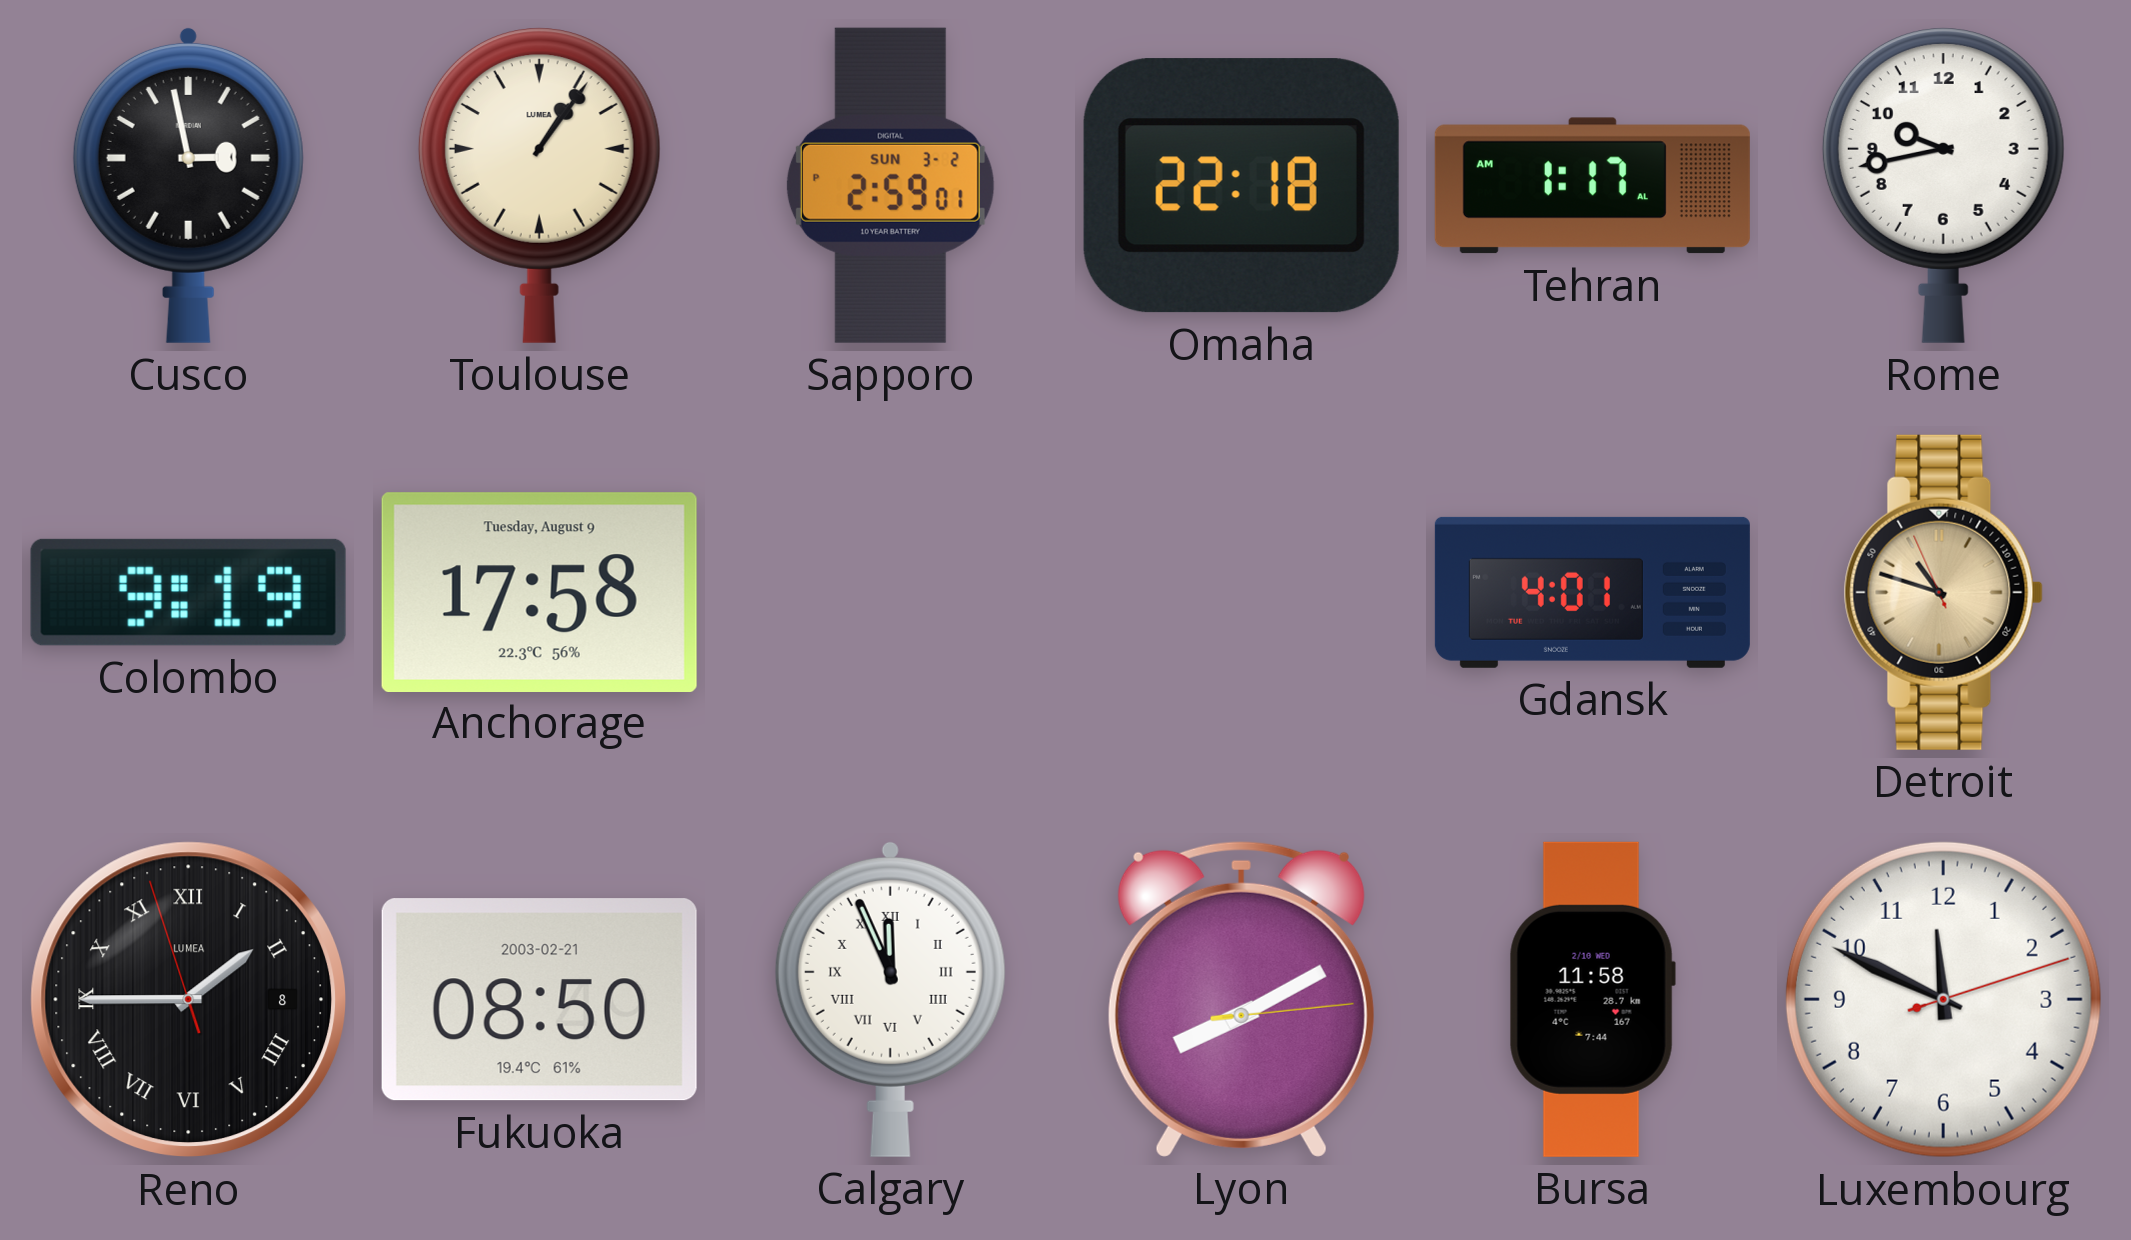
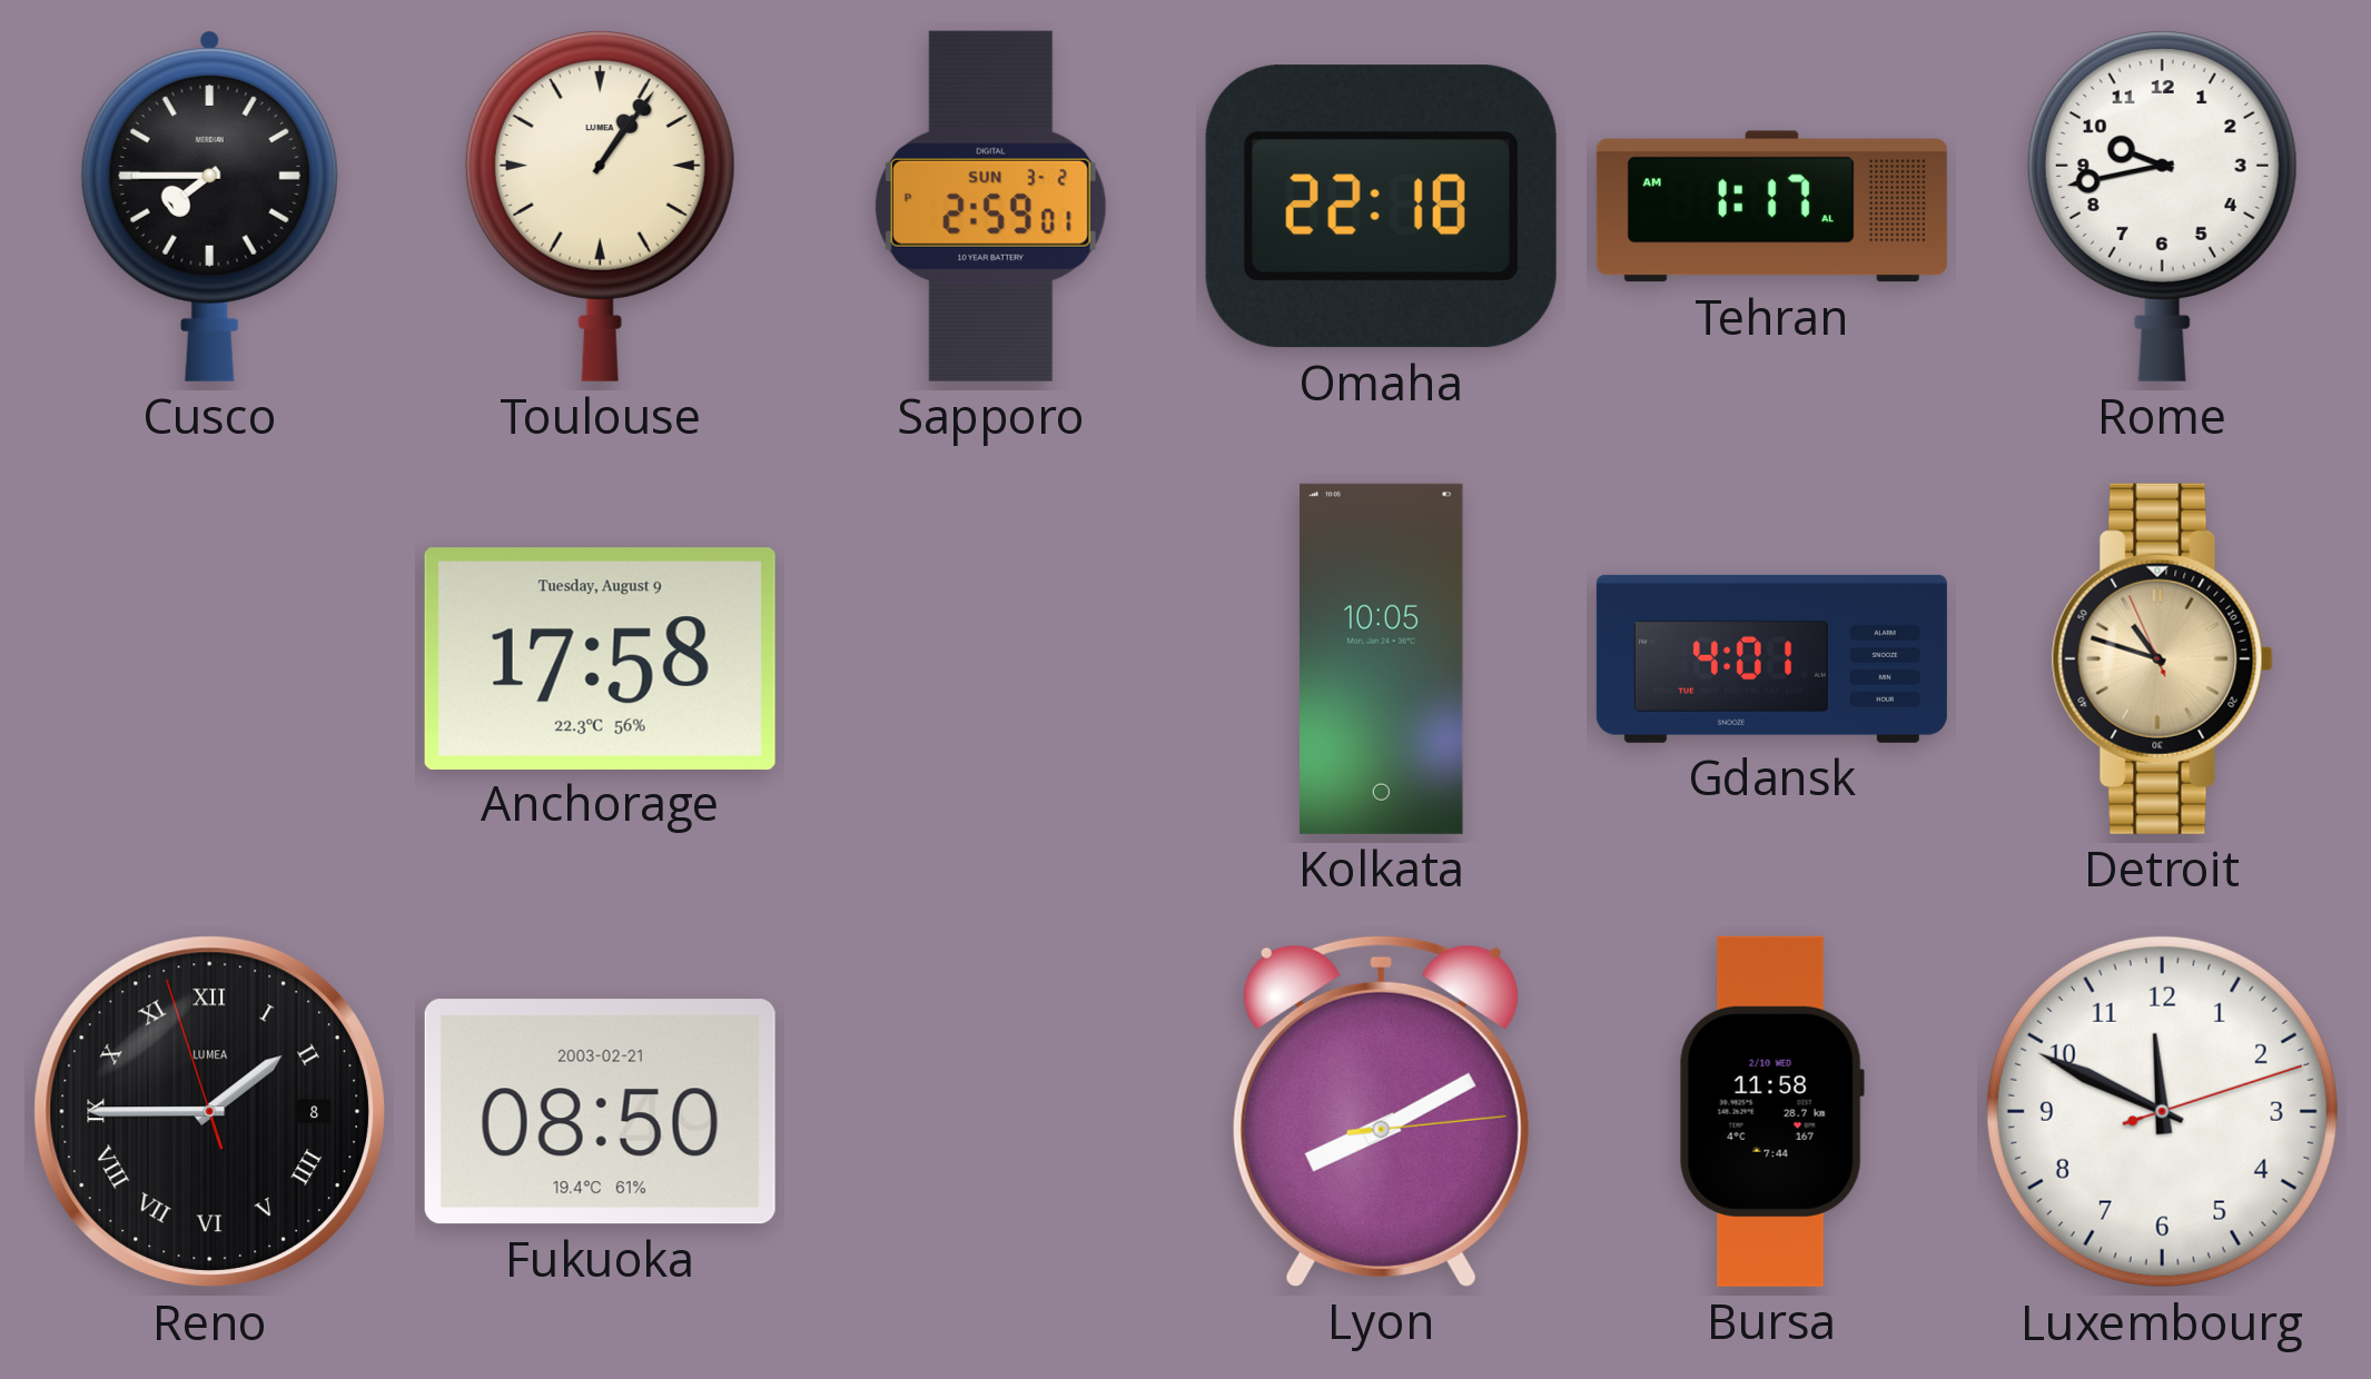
Cusco: 2:58 -> 7:45 (209, 206)
Colombo: 9:19 -> none (188, 592)
Kolkata: none -> 10:05 (1382, 658)
Calgary: 11:56 -> none (890, 999)
